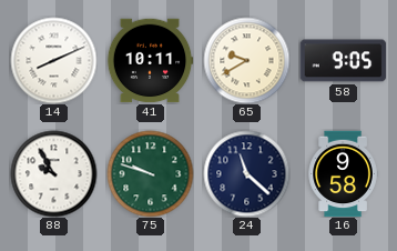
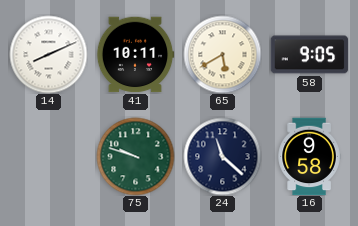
65: 9:40 -> 5:40 (222, 54)
88: 9:55 -> none (53, 173)
